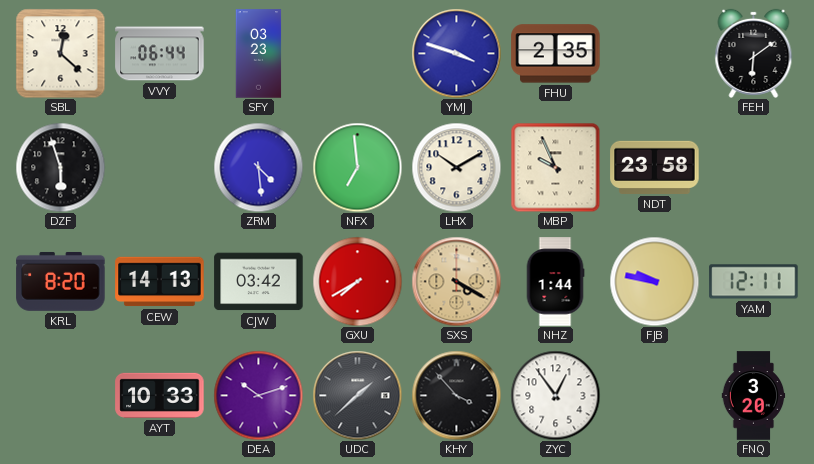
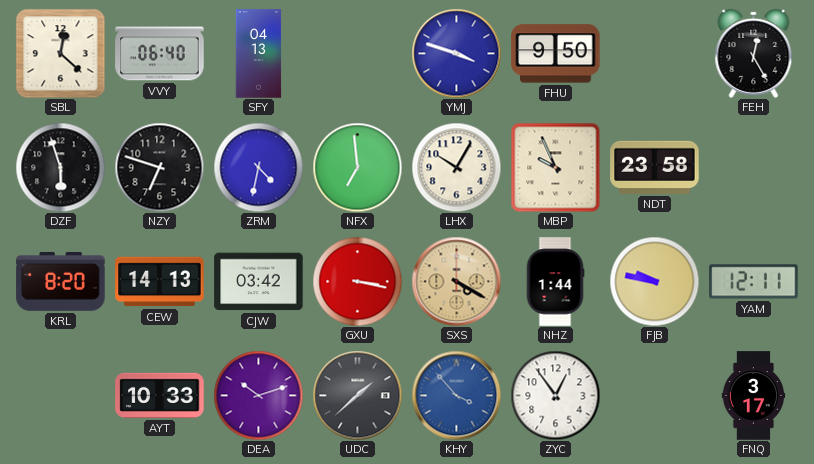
VVY: 06:44 -> 06:40 (160, 54)
SFY: 03:23 -> 04:13 (259, 54)
FHU: 2:35 -> 9:50 (556, 54)
FEH: 6:09 -> 12:25 (754, 53)
NZY: none -> 6:48 (159, 167)
ZRM: 4:29 -> 4:32 (258, 167)
LHX: 10:10 -> 10:05 (456, 167)
GXU: 7:40 -> 3:17 (357, 281)
KHY dial: black -> blue (456, 395)
FNQ: 3:20 -> 3:17 (754, 396)
